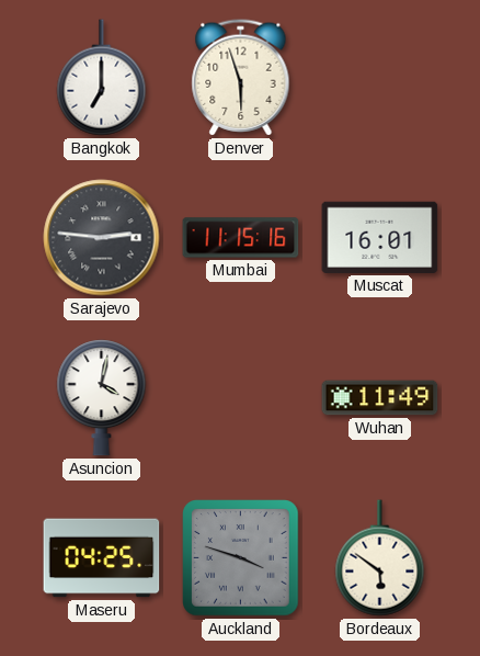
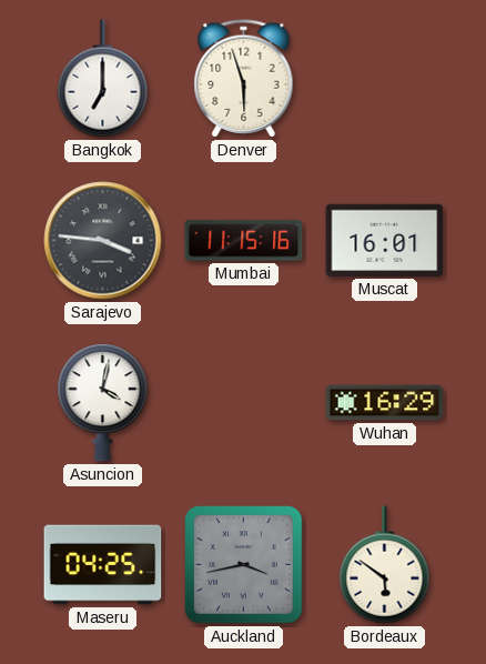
Sarajevo: 2:46 -> 3:46 (103, 241)
Wuhan: 11:49 -> 16:29 (385, 403)
Auckland: 3:48 -> 3:43 (244, 565)
